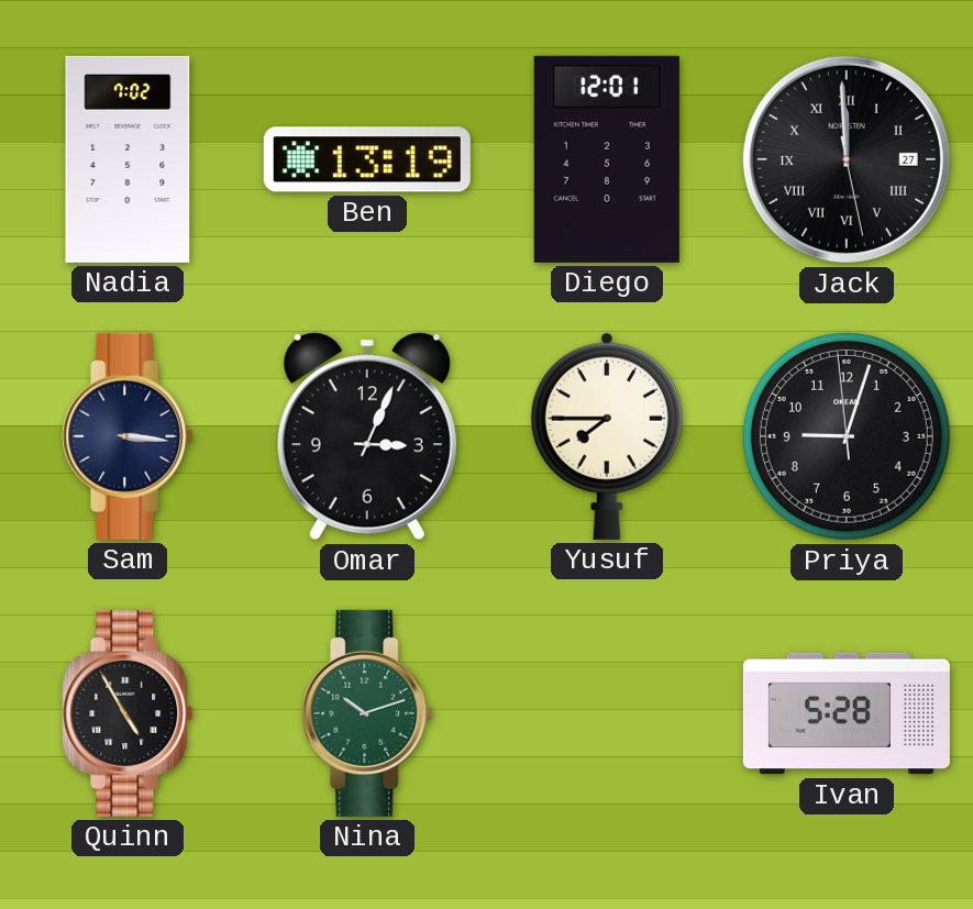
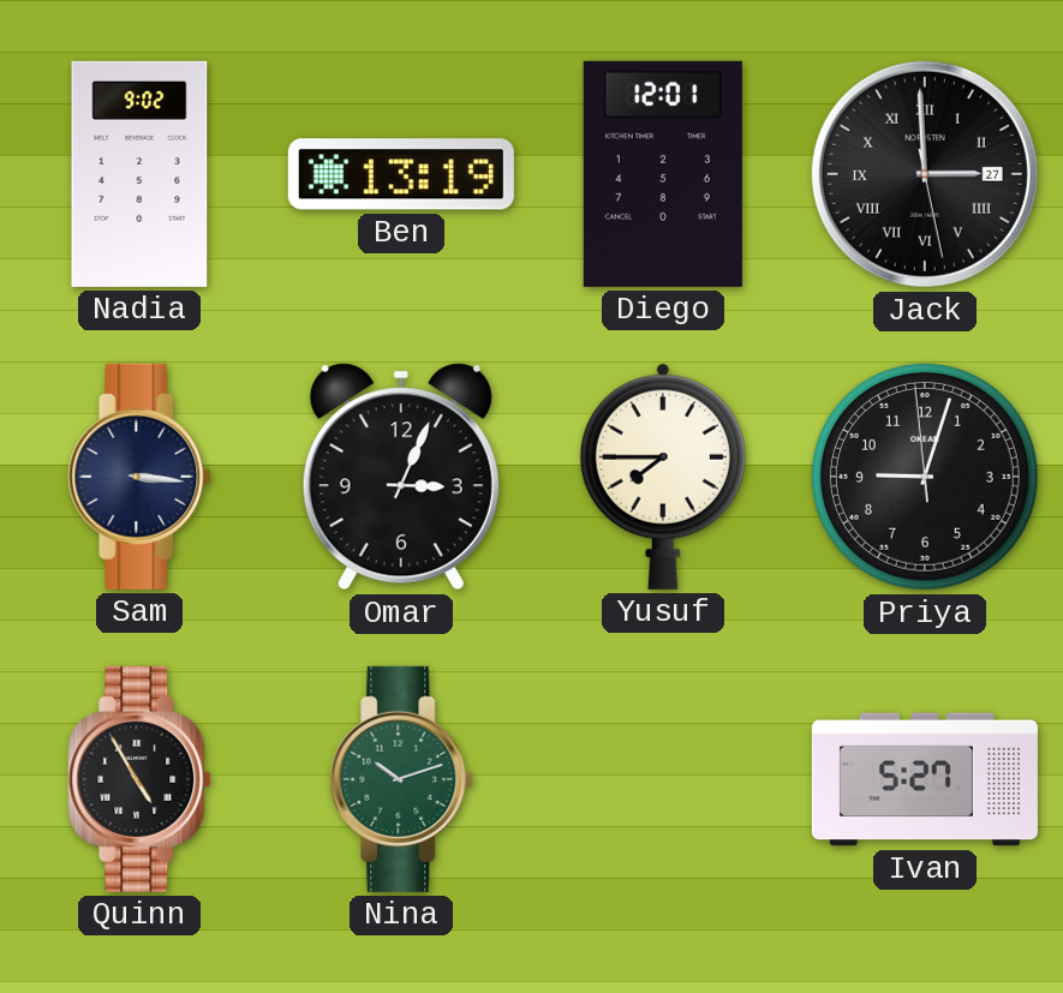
Nadia: 7:02 -> 9:02 (139, 174)
Jack: 11:59 -> 2:59 (925, 174)
Ivan: 5:28 -> 5:27 (925, 779)
